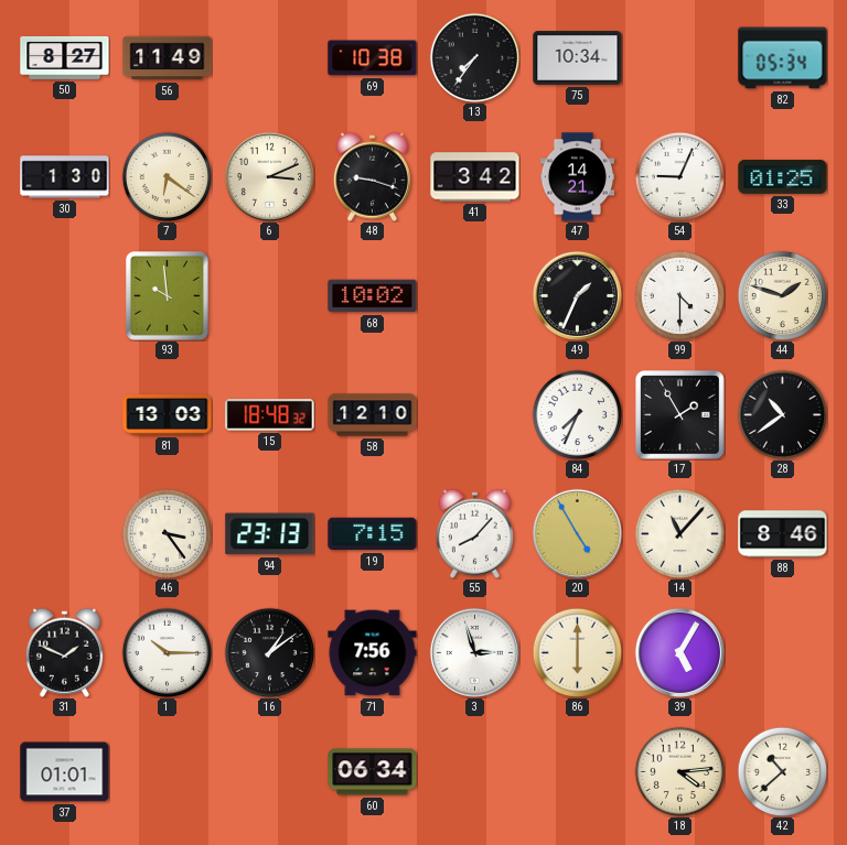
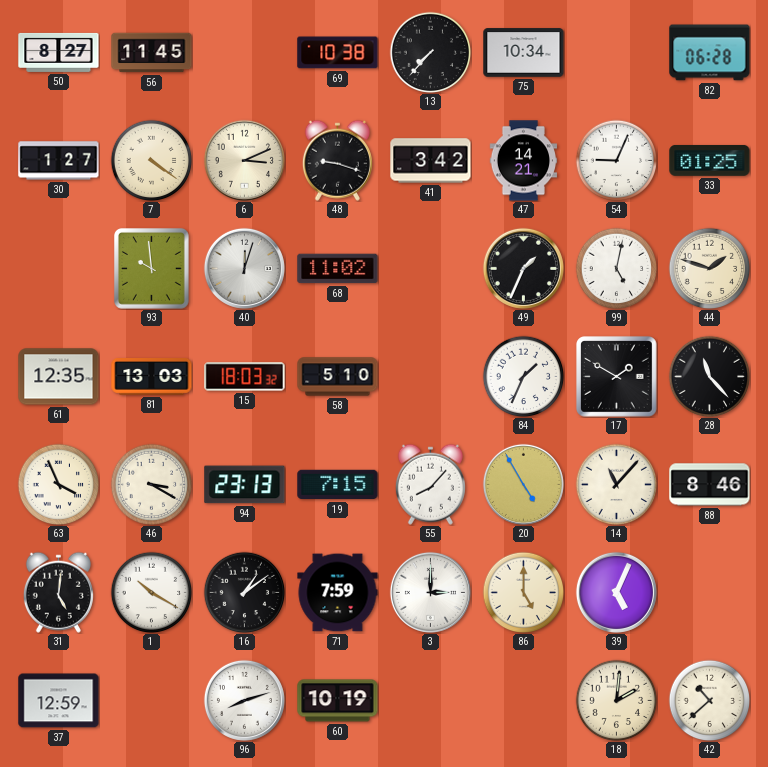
56: 11:49 -> 11:45 (152, 53)
13: 7:36 -> 7:37 (430, 52)
82: 05:34 -> 06:28 (710, 53)
30: 1:30 -> 1:27 (59, 161)
7: 6:21 -> 4:21 (151, 160)
40: none -> 12:03 (244, 268)
68: 10:02 -> 11:02 (338, 269)
99: 4:30 -> 5:02 (616, 268)
61: none -> 12:35 (59, 377)
15: 18:48 -> 18:03 (245, 377)
58: 12:10 -> 5:10 (338, 377)
84: 7:34 -> 1:34 (523, 376)
17: 1:55 -> 1:50 (617, 377)
28: 10:39 -> 11:23 (709, 376)
63: none -> 3:56 (58, 484)
46: 3:24 -> 3:20 (151, 484)
31: 1:49 -> 5:01 (58, 592)
1: 10:15 -> 10:20 (151, 592)
71: 7:56 -> 7:59 (338, 593)
3: 2:57 -> 3:00 (430, 592)
86: 6:00 -> 5:00 (523, 592)
39: 5:05 -> 5:04 (616, 592)
37: 01:01 -> 12:59 (59, 701)
96: none -> 8:12 (244, 700)
60: 06:34 -> 10:19 (338, 701)
18: 4:14 -> 2:01 (616, 700)
